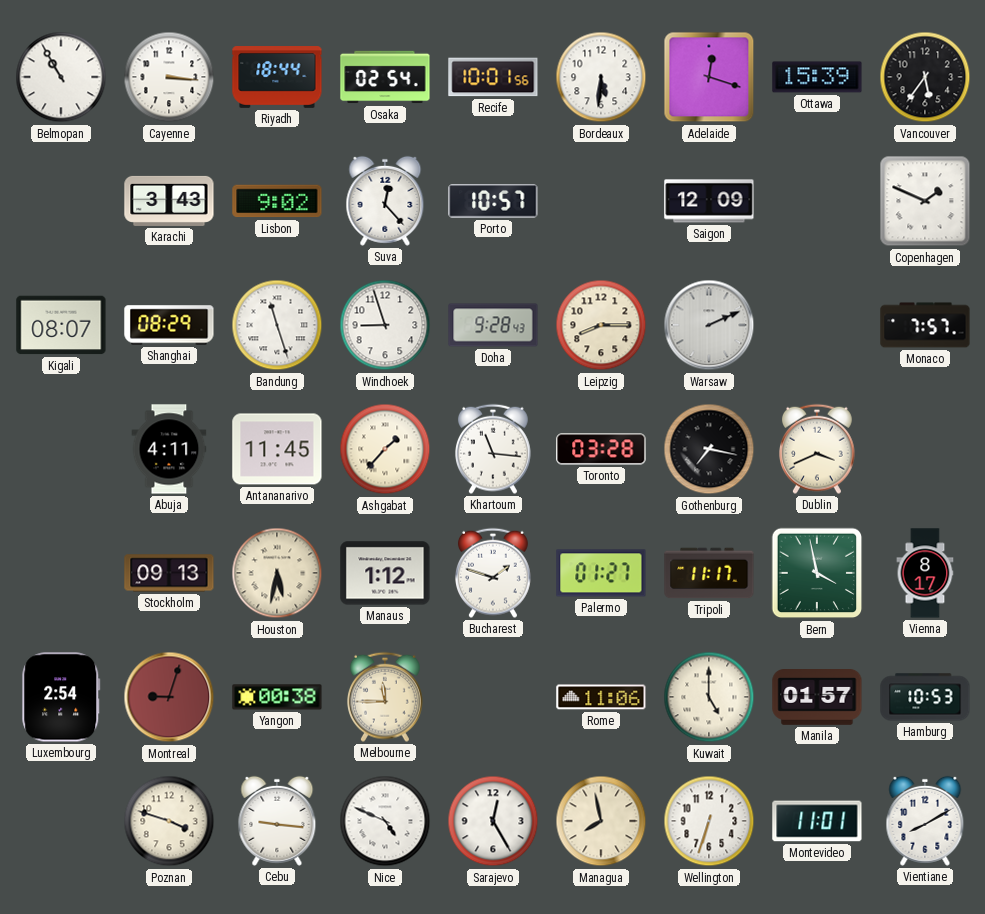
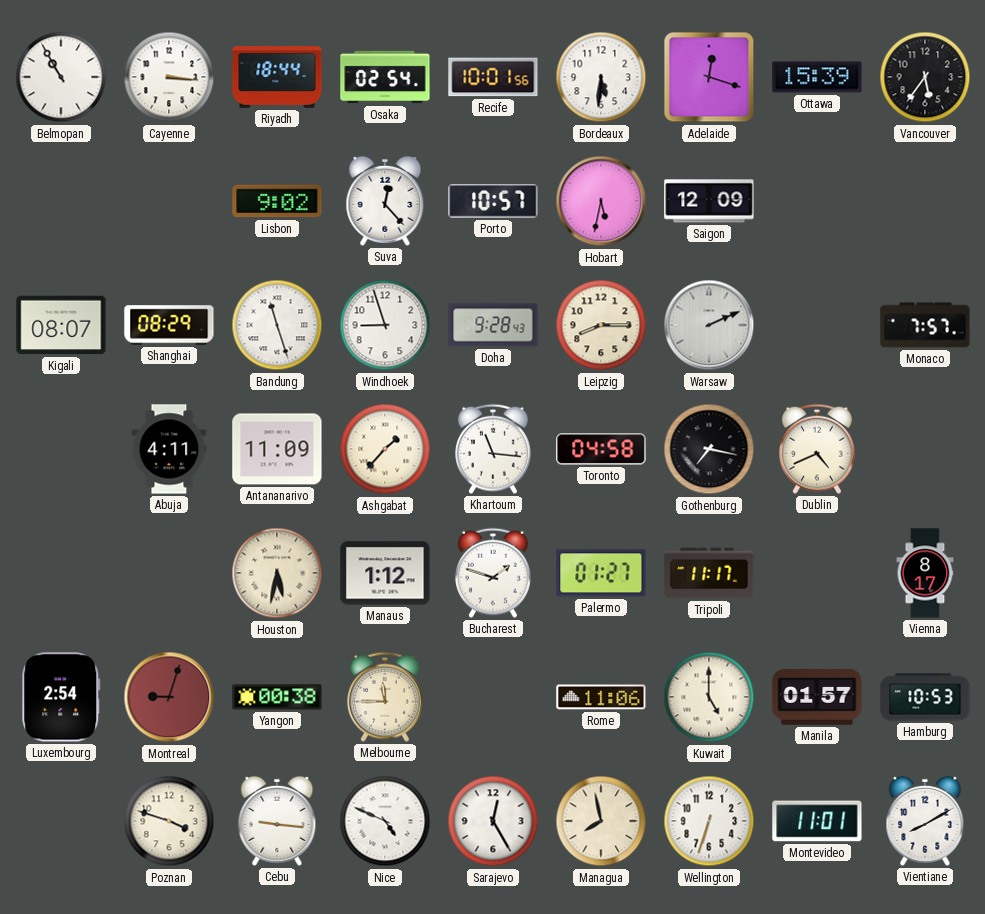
Karachi: 3:43 -> none (169, 201)
Hobart: none -> 5:32 (601, 201)
Copenhagen: 1:49 -> none (925, 201)
Antananarivo: 11:45 -> 11:09 (277, 449)
Toronto: 03:28 -> 04:58 (601, 449)
Dublin: 3:41 -> 4:41 (818, 449)
Stockholm: 09:13 -> none (169, 573)
Bern: 3:58 -> none (817, 573)
